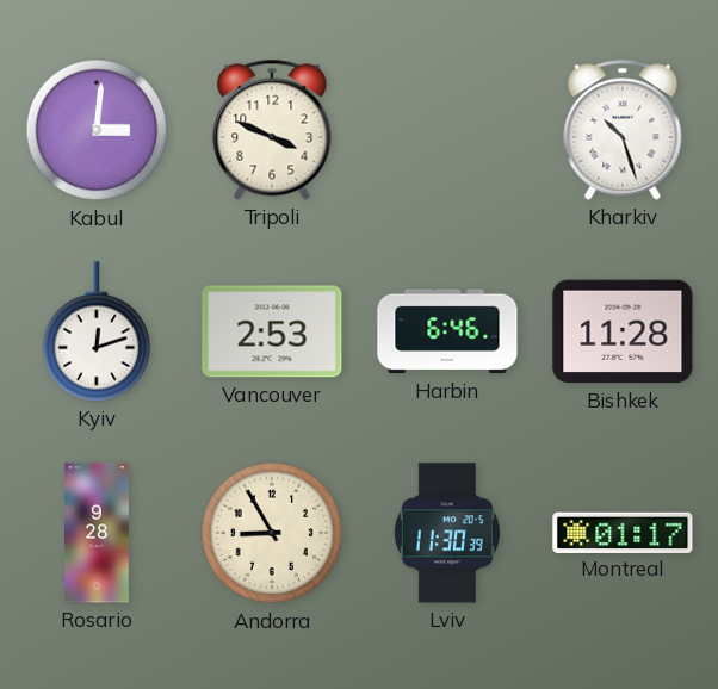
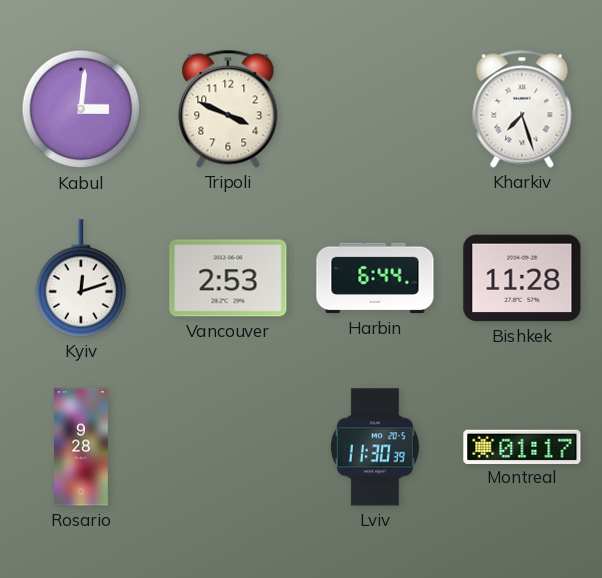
Kharkiv: 10:27 -> 7:27 (522, 109)
Harbin: 6:46 -> 6:44 (375, 278)
Andorra: 8:55 -> none (272, 533)
